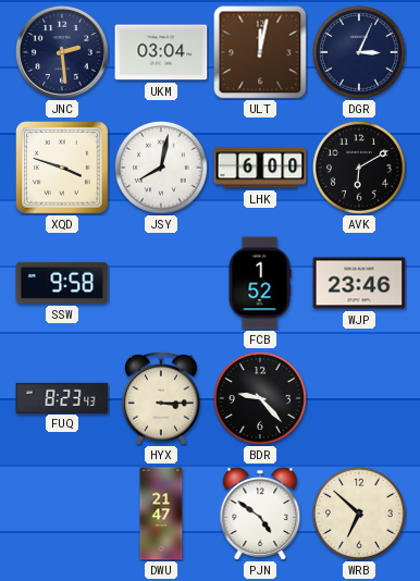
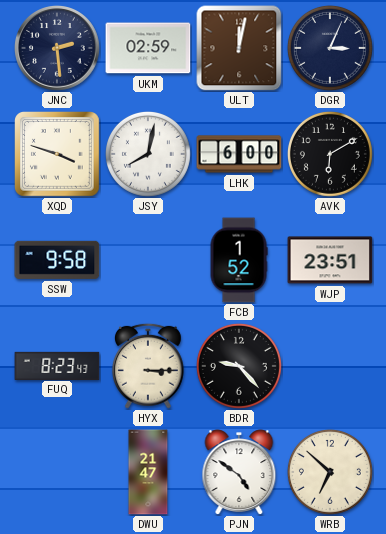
UKM: 03:04 -> 02:59 (148, 48)
WJP: 23:46 -> 23:51 (330, 260)
